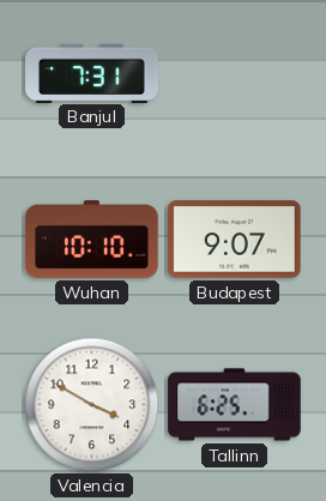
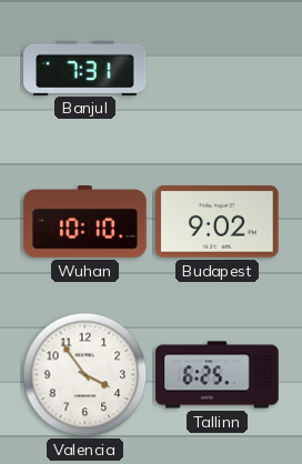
Budapest: 9:07 -> 9:02 (218, 222)
Valencia: 3:50 -> 3:54 (85, 375)
